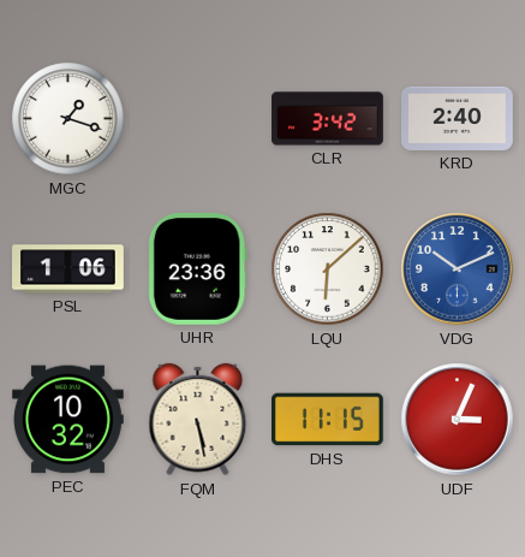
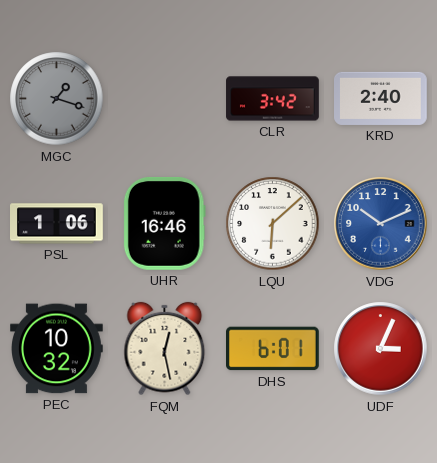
MGC dial: white -> grey (57, 99)
UHR: 23:36 -> 16:46 (164, 223)
FQM: 5:28 -> 12:28 (165, 349)
DHS: 11:15 -> 6:01 (273, 349)
